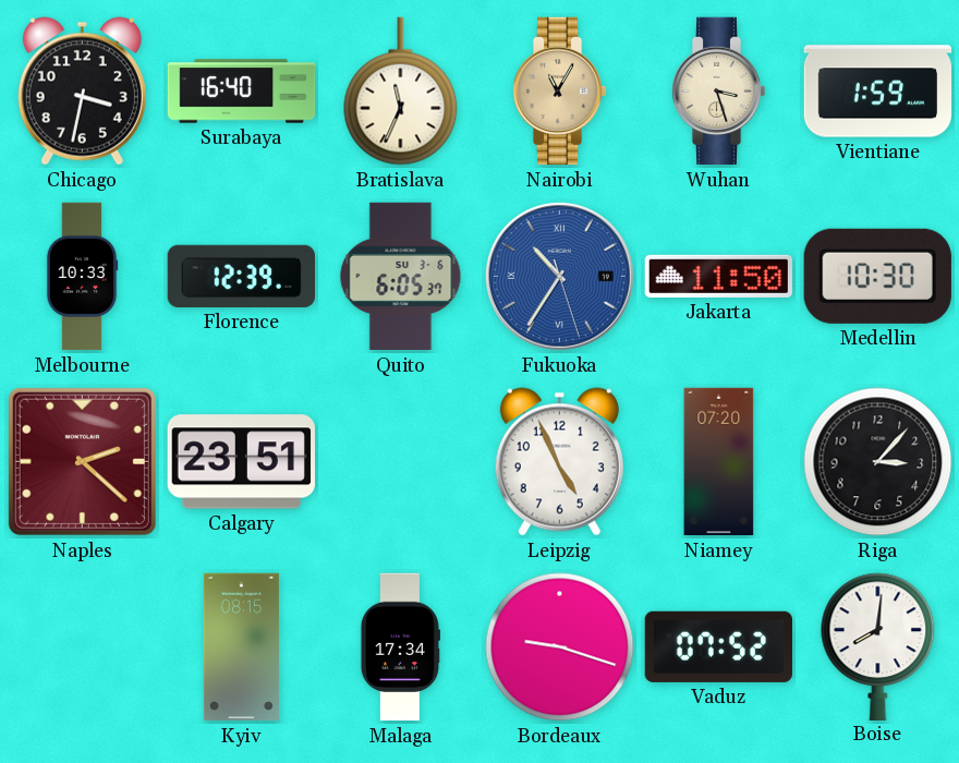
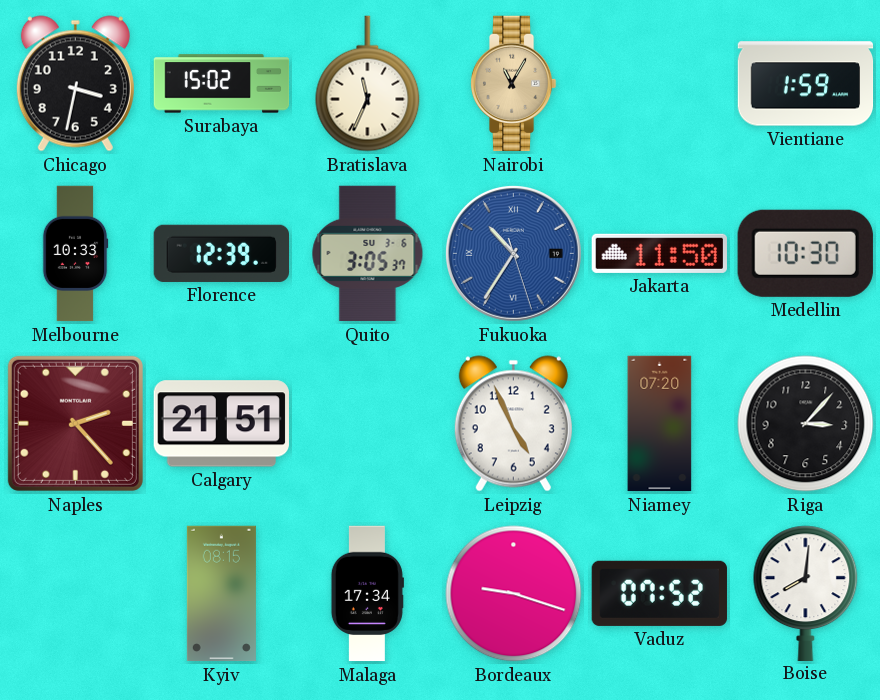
Surabaya: 16:40 -> 15:02 (222, 84)
Wuhan: 3:27 -> none (718, 92)
Quito: 6:05 -> 3:05 (368, 254)
Naples: 2:22 -> 2:23 (75, 423)
Calgary: 23:51 -> 21:51 (221, 424)
